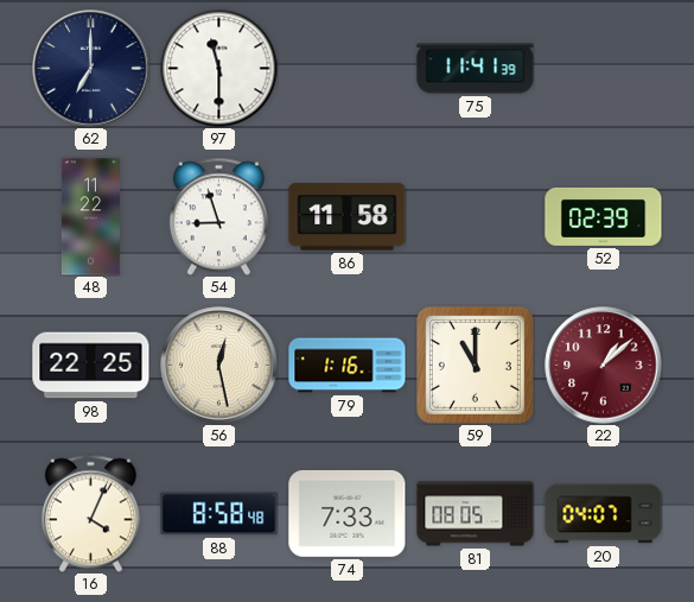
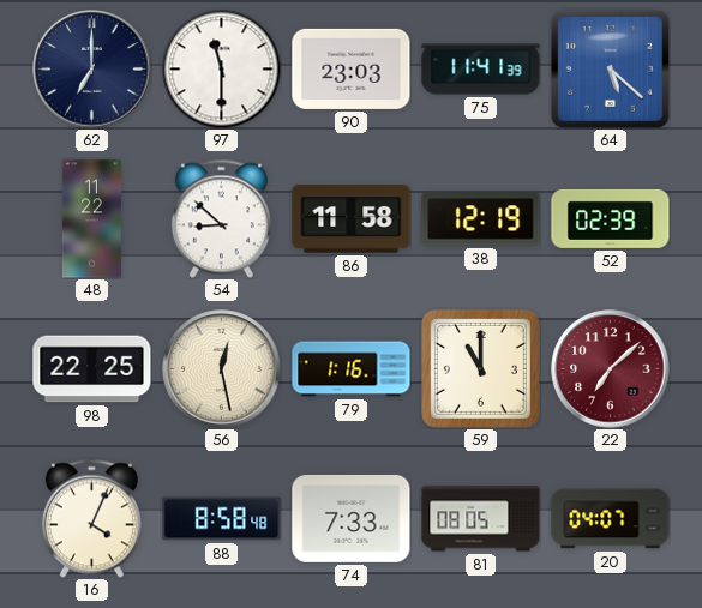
90: none -> 23:03 (352, 68)
64: none -> 5:22 (610, 68)
54: 8:57 -> 8:52 (221, 218)
38: none -> 12:19 (481, 219)
22: 1:08 -> 7:08 (611, 369)
